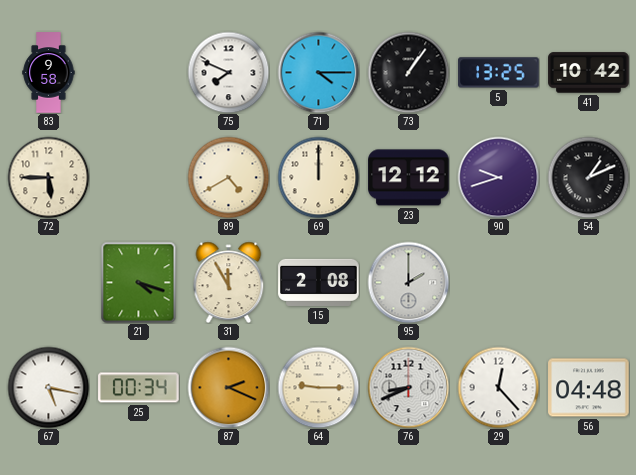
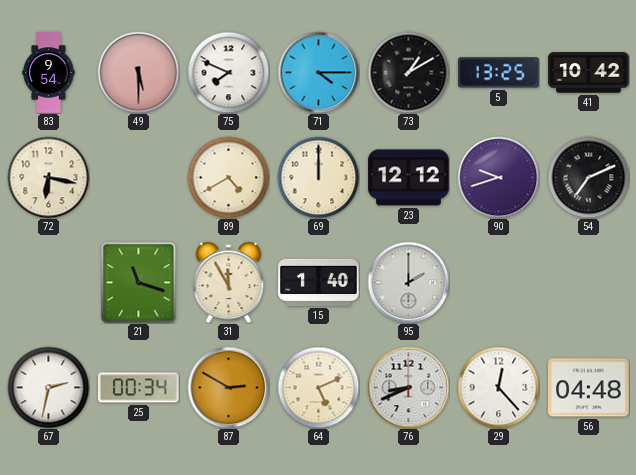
83: 9:58 -> 9:54 (49, 73)
49: none -> 5:30 (138, 72)
73: 1:06 -> 1:10 (408, 72)
72: 5:45 -> 6:17 (48, 177)
54: 1:11 -> 7:11 (588, 177)
21: 4:18 -> 11:18 (139, 282)
15: 2:08 -> 1:40 (319, 282)
67: 5:17 -> 2:32 (48, 387)
87: 2:19 -> 2:50 (228, 387)
64: 9:15 -> 5:11 (318, 387)
